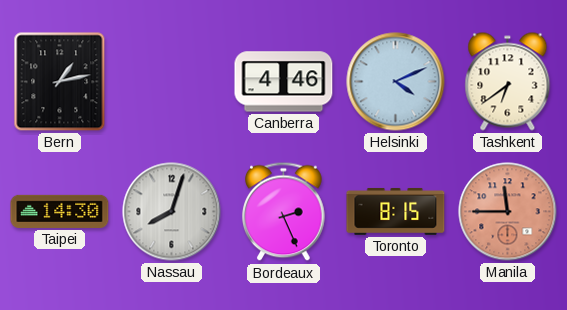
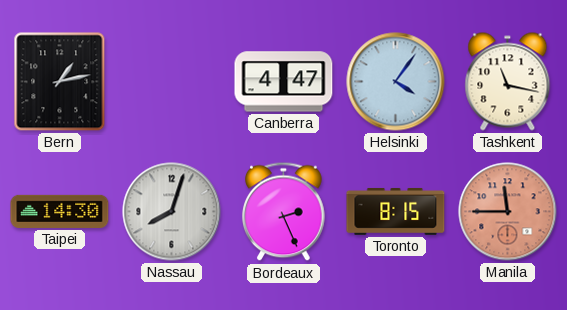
Canberra: 4:46 -> 4:47 (284, 82)
Helsinki: 4:11 -> 4:06 (396, 82)
Tashkent: 6:39 -> 11:17 (508, 82)
